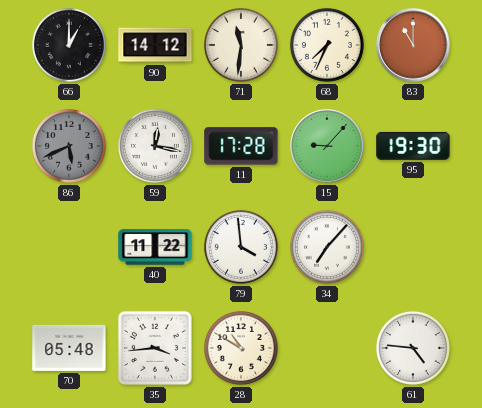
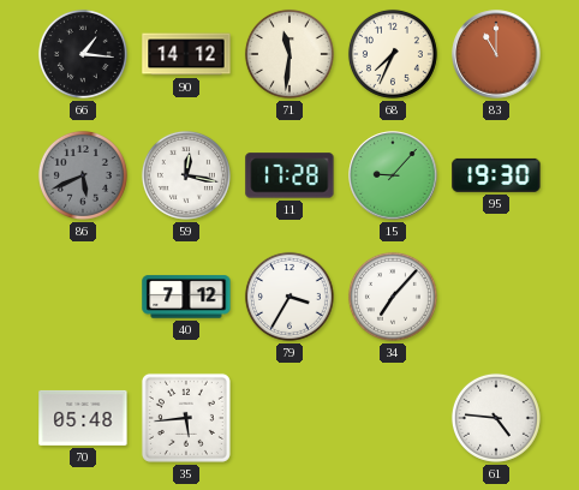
66: 1:00 -> 1:16 (83, 54)
40: 11:22 -> 7:12 (186, 297)
79: 3:59 -> 3:35 (289, 297)
35: 3:44 -> 5:44 (186, 418)
28: 10:50 -> none (241, 348)
